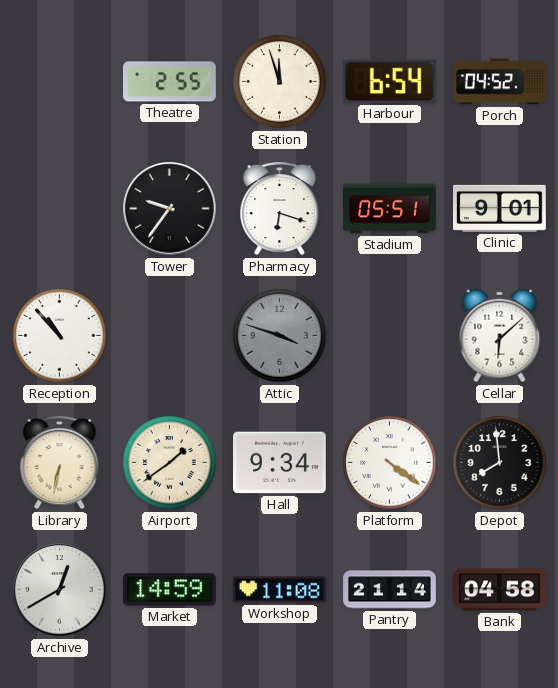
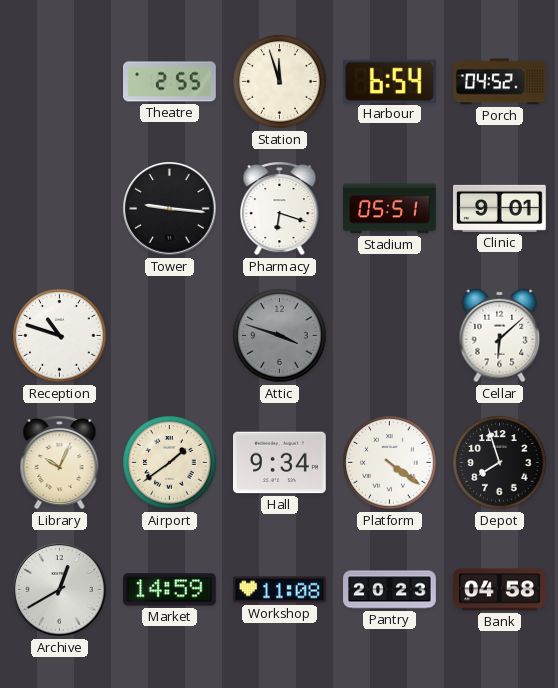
Tower: 9:36 -> 9:16 (170, 209)
Reception: 10:53 -> 10:48 (60, 336)
Library: 6:32 -> 10:04 (60, 463)
Depot: 7:59 -> 7:57 (500, 463)
Pantry: 21:14 -> 20:23 (390, 590)
